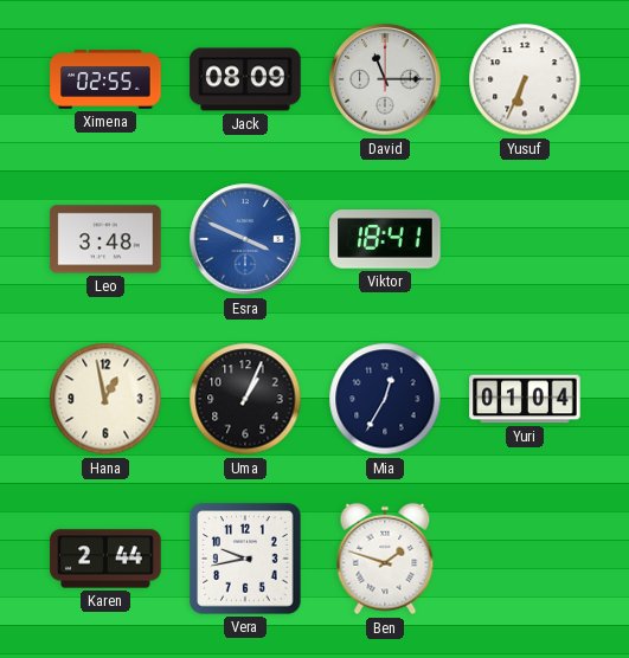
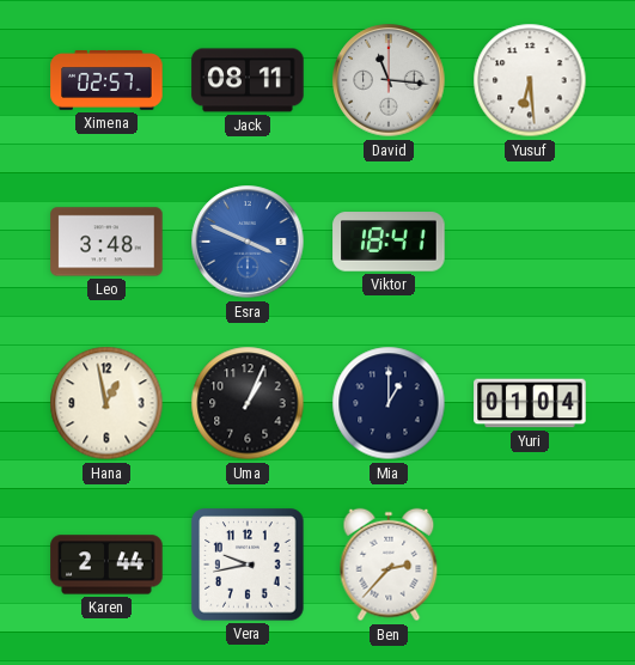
Ximena: 02:55 -> 02:57 (106, 81)
Jack: 08:09 -> 08:11 (248, 80)
David: 11:15 -> 11:16 (389, 80)
Yusuf: 6:34 -> 6:29 (530, 80)
Mia: 12:35 -> 1:00 (389, 403)
Ben: 1:48 -> 2:37 (389, 565)
